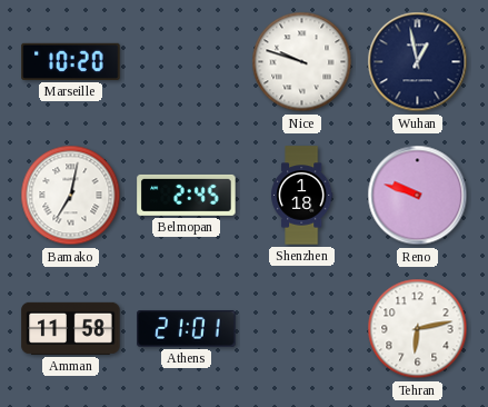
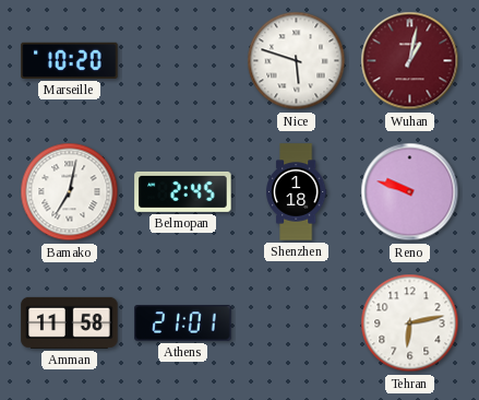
Nice: 9:48 -> 5:48 (297, 61)
Wuhan: 12:58 -> 1:02 (410, 61)
Wuhan dial: navy -> burgundy (410, 61)
